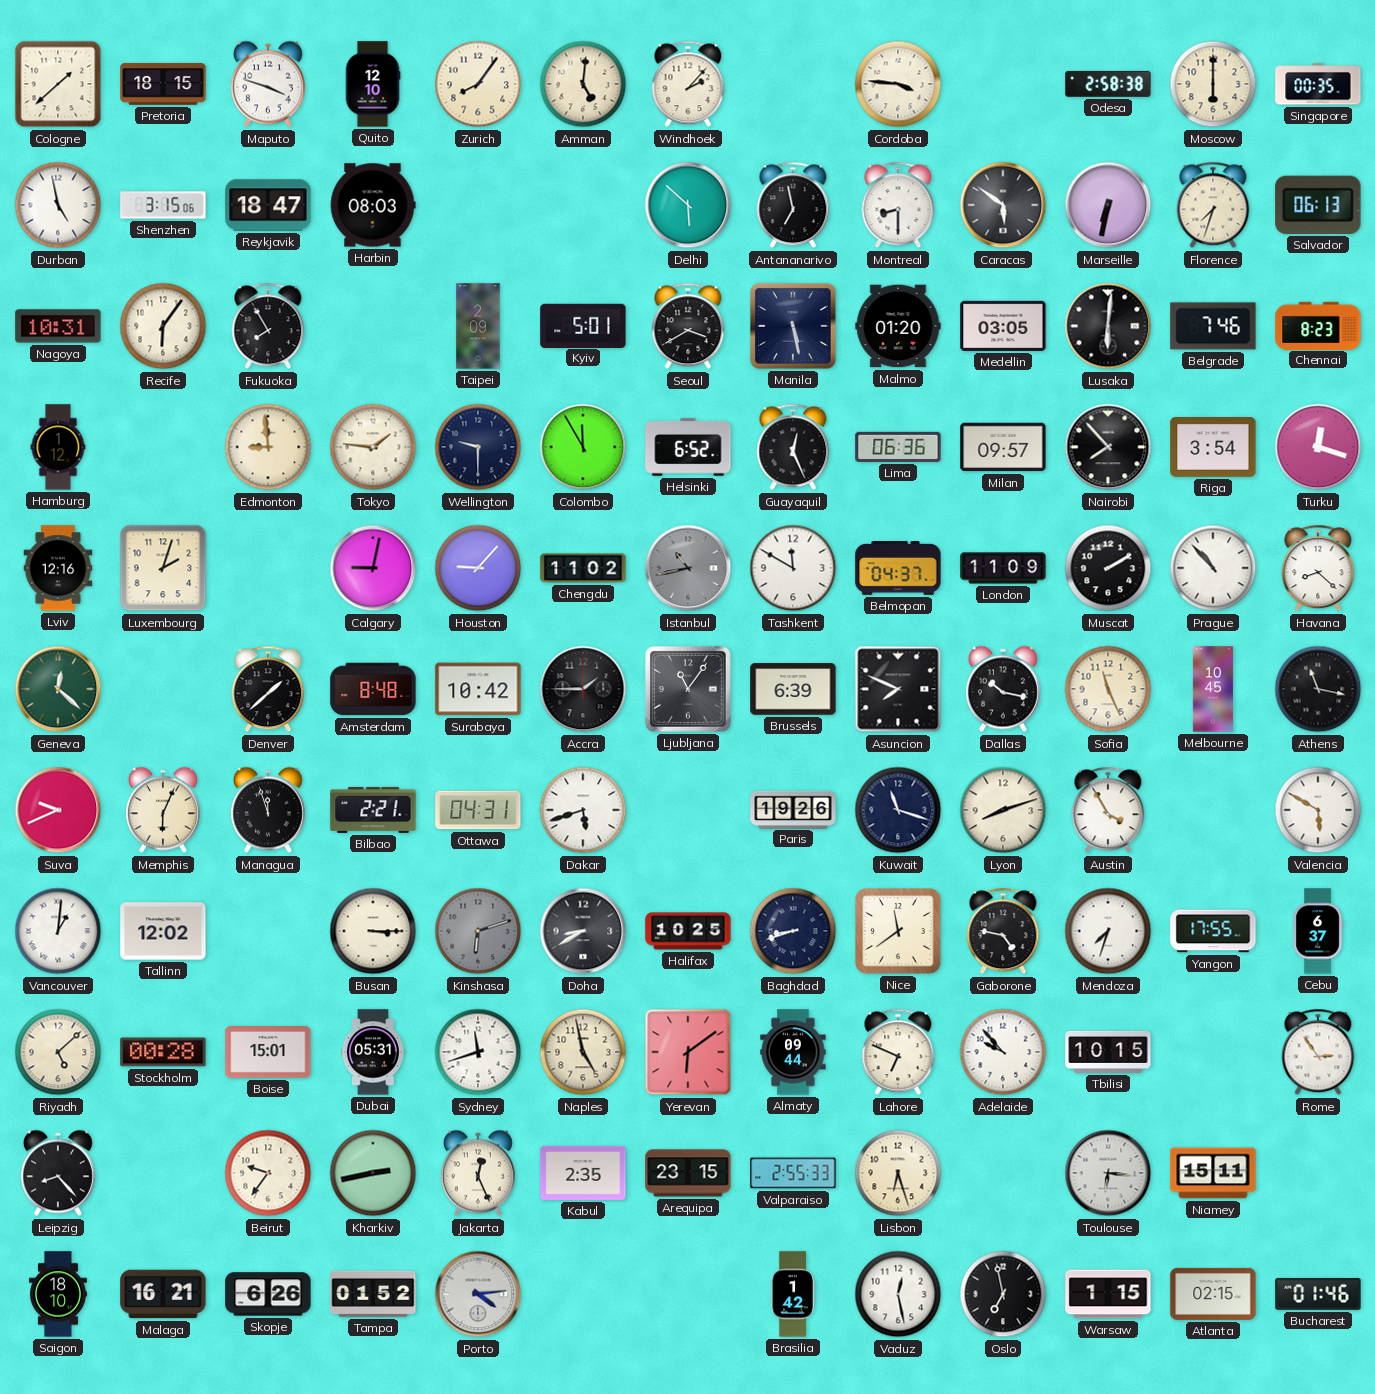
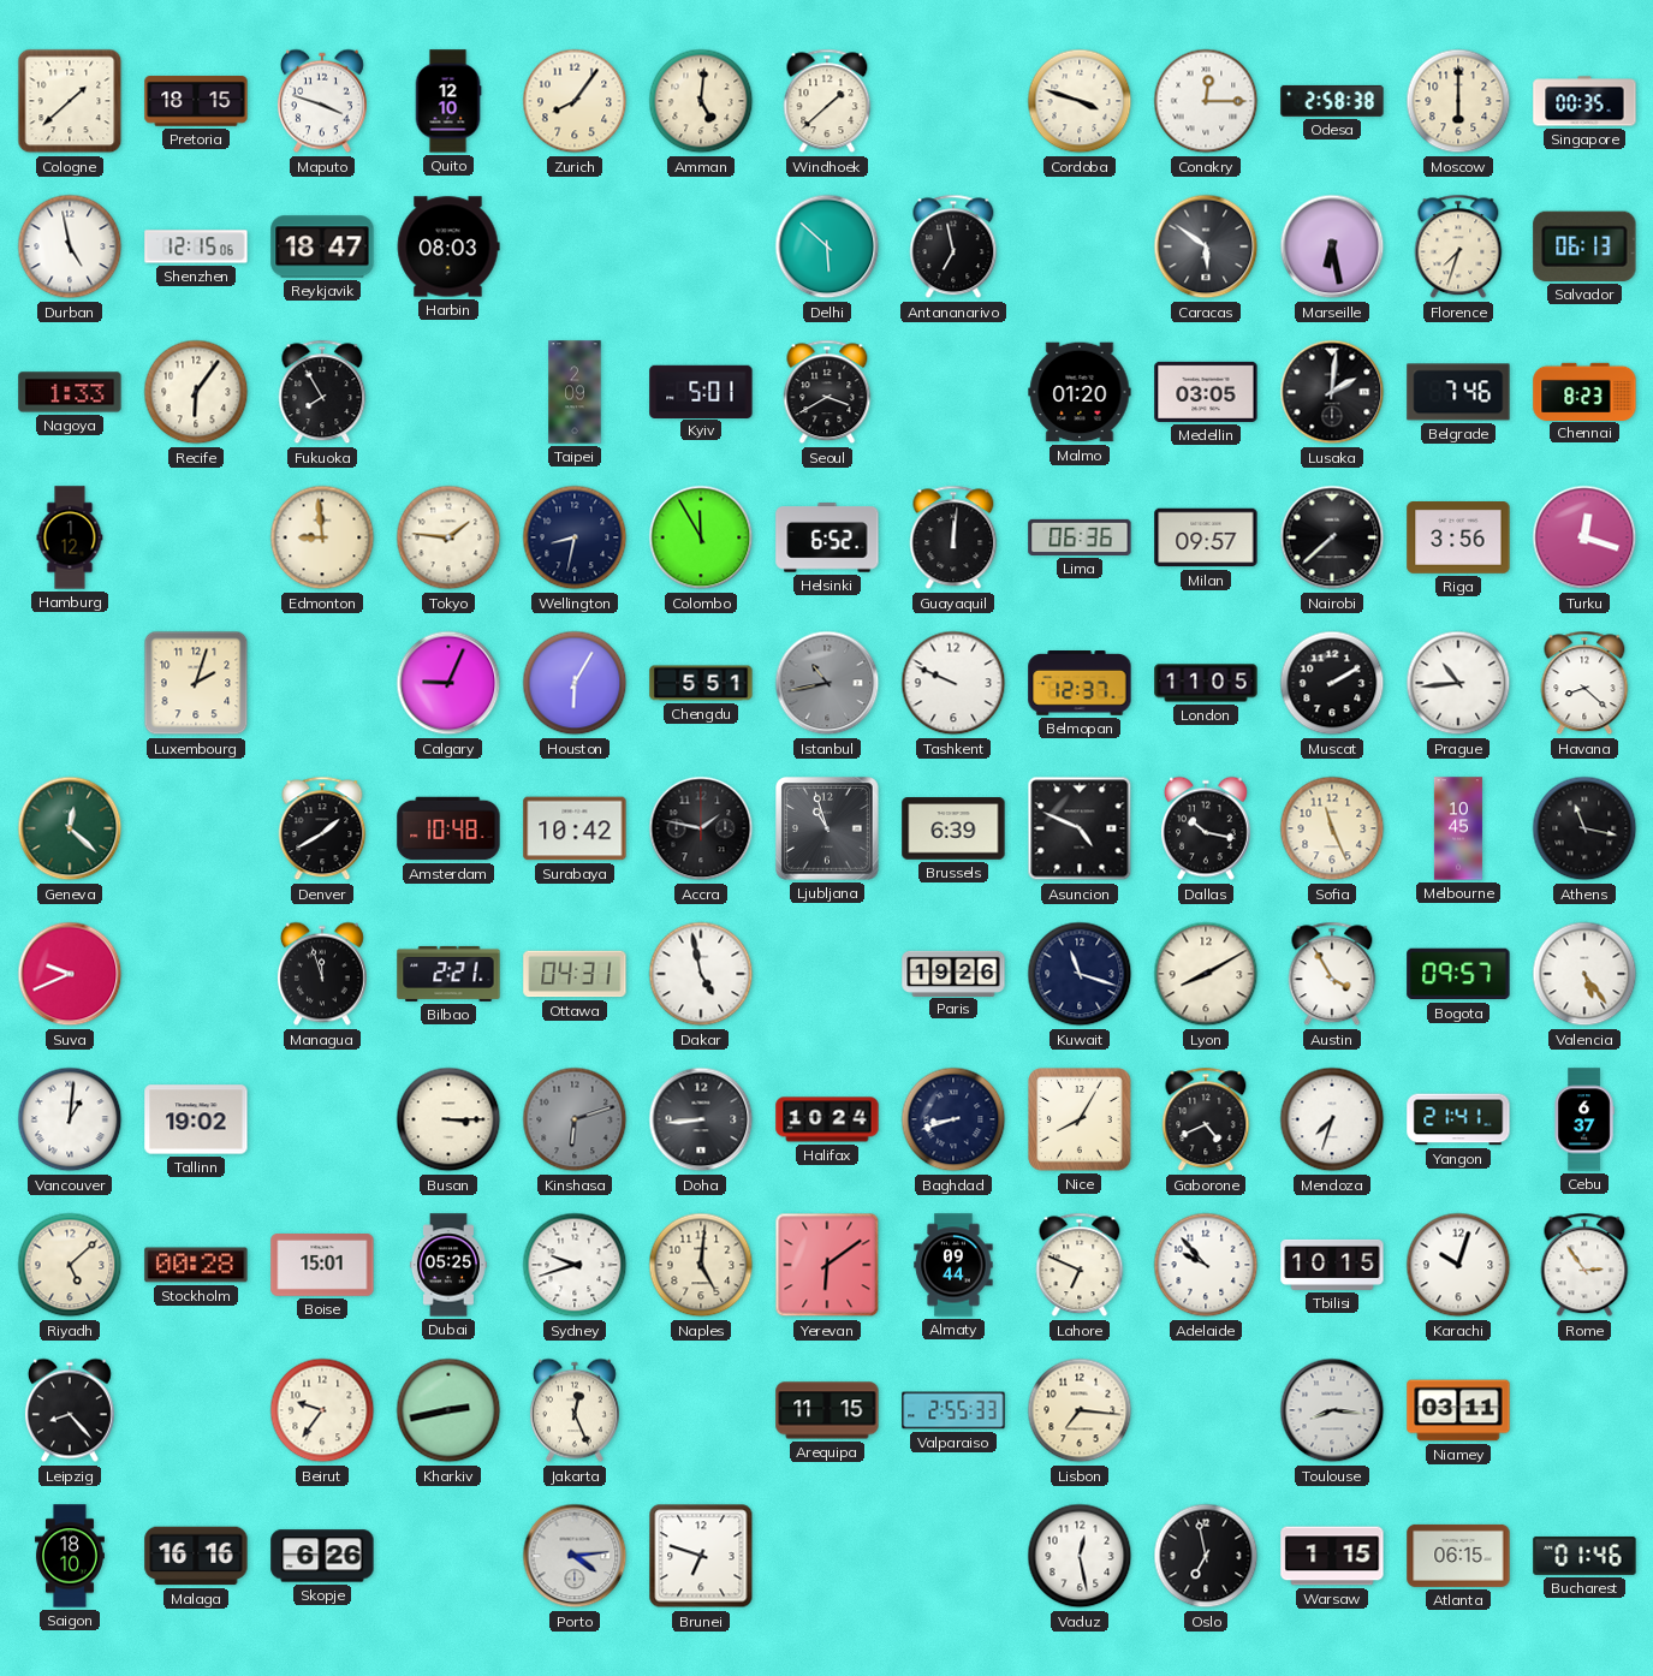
Windhoek: 2:07 -> 1:38 (827, 101)
Cordoba: 3:46 -> 3:48 (1080, 101)
Conakry: none -> 12:15 (1206, 101)
Shenzhen: 3:15 -> 12:15 (196, 246)
Montreal: 8:30 -> none (898, 205)
Marseille: 6:32 -> 6:28 (1332, 246)
Nagoya: 10:31 -> 1:33 (70, 392)
Manila: 5:28 -> none (794, 327)
Lusaka: 6:01 -> 2:01 (1332, 392)
Wellington: 9:30 -> 8:32 (575, 537)
Guayaquil: 12:26 -> 12:01 (953, 537)
Nairobi: 7:53 -> 7:38 (1332, 537)
Riga: 3:54 -> 3:56 (1458, 539)
Lviv: 12:16 -> none (58, 568)
Calgary: 9:02 -> 9:04 (448, 683)
Houston: 9:07 -> 6:05 (575, 683)
Chengdu: 11:02 -> 5:51 (701, 683)
Tashkent: 11:50 -> 9:49 (953, 683)
Belmopan: 04:37 -> 12:37 (1080, 684)
London: 11:09 -> 11:05 (1206, 683)
Prague: 10:53 -> 10:44 (1458, 683)
Denver: 1:38 -> 1:40 (322, 828)
Amsterdam: 8:48 -> 10:48 (448, 828)
Accra: 1:45 -> 1:47 (701, 828)
Ljubljana: 11:06 -> 10:57 (828, 830)
Asuncion: 7:49 -> 4:49 (1080, 828)
Memphis: 6:04 -> none (163, 810)
Dakar: 5:42 -> 4:58 (701, 974)
Lyon: 8:12 -> 8:10 (1206, 974)
Bogota: none -> 09:57 (1458, 974)
Valencia: 5:50 -> 5:24 (1584, 974)
Tallinn: 12:02 -> 19:02 (196, 1119)
Doha: 8:40 -> 8:44 (701, 1119)
Halifax: 10:25 -> 10:24 (827, 1119)
Nice: 11:39 -> 8:05 (1080, 1119)
Gaborone: 4:47 -> 4:41 (1206, 1119)
Yangon: 17:55 -> 21:41 (1458, 1119)
Dubai: 05:31 -> 05:25 (448, 1265)
Sydney: 11:42 -> 9:42 (575, 1265)
Naples: 4:58 -> 5:01 (701, 1265)
Karachi: none -> 10:03 (1458, 1265)
Kabul: 2:35 -> none (583, 1173)
Arequipa: 23:15 -> 11:15 (827, 1410)
Lisbon: 6:27 -> 7:16 (1080, 1410)
Toulouse: 6:16 -> 8:16 (1332, 1410)
Niamey: 15:11 -> 03:11 (1458, 1410)
Malaga: 16:21 -> 16:16 (196, 1556)
Tampa: 01:52 -> none (373, 1294)
Brunei: none -> 6:48 (701, 1556)
Brasilia: 1:42 -> none (793, 1294)
Atlanta: 02:15 -> 06:15 (1458, 1556)
